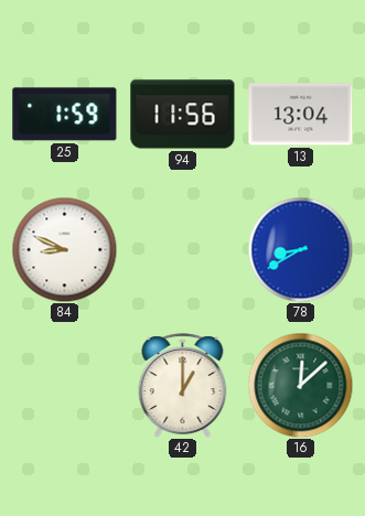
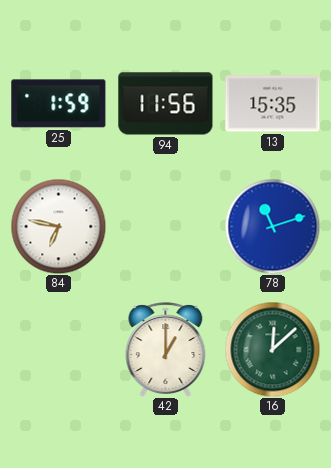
13: 13:04 -> 15:35 (273, 104)
84: 8:49 -> 6:47 (58, 226)
78: 8:40 -> 11:12 (272, 226)
